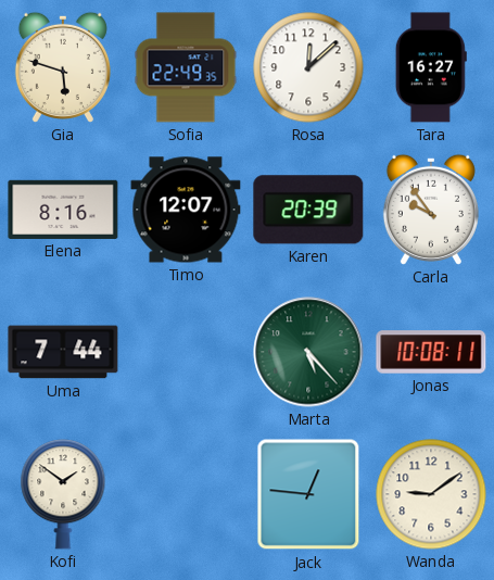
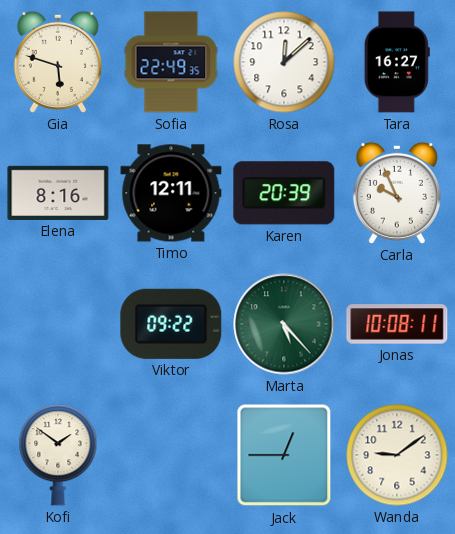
Timo: 12:07 -> 12:11 (171, 193)
Carla: 9:54 -> 9:56 (397, 193)
Uma: 7:44 -> none (63, 352)
Viktor: none -> 09:22 (171, 324)
Jack: 12:46 -> 12:45 (284, 455)
